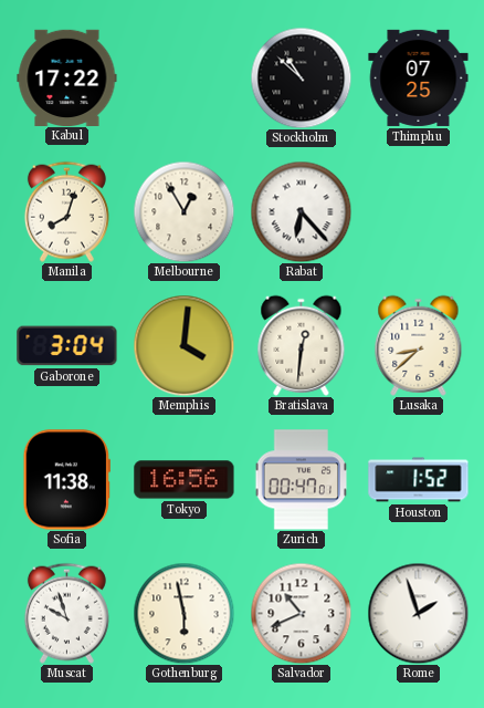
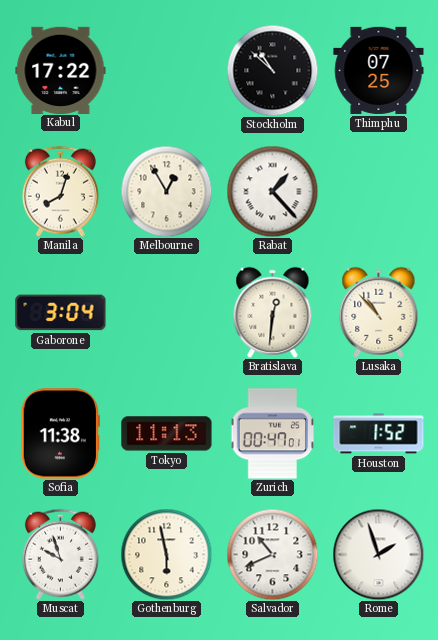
Rabat: 6:23 -> 1:23 (272, 191)
Memphis: 4:01 -> none (183, 345)
Lusaka: 8:38 -> 10:53 (379, 312)
Tokyo: 16:56 -> 11:13 (167, 434)
